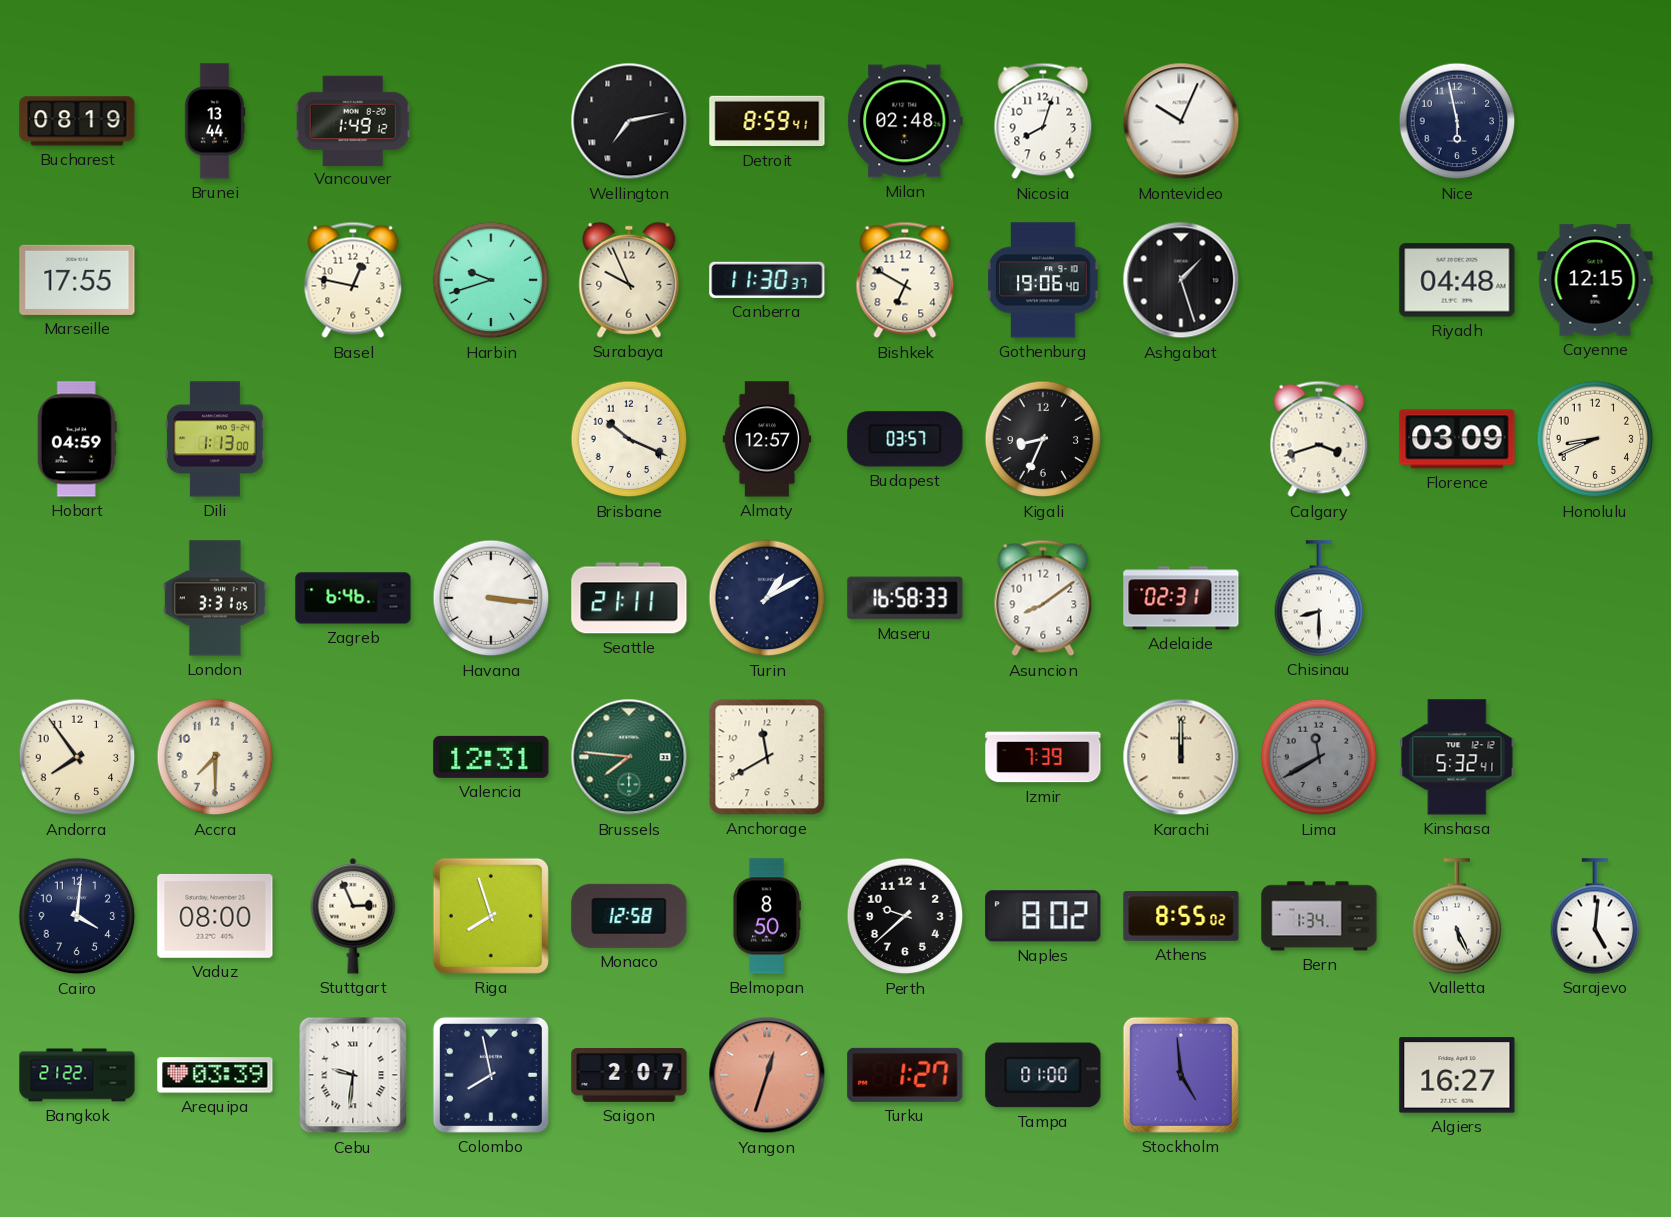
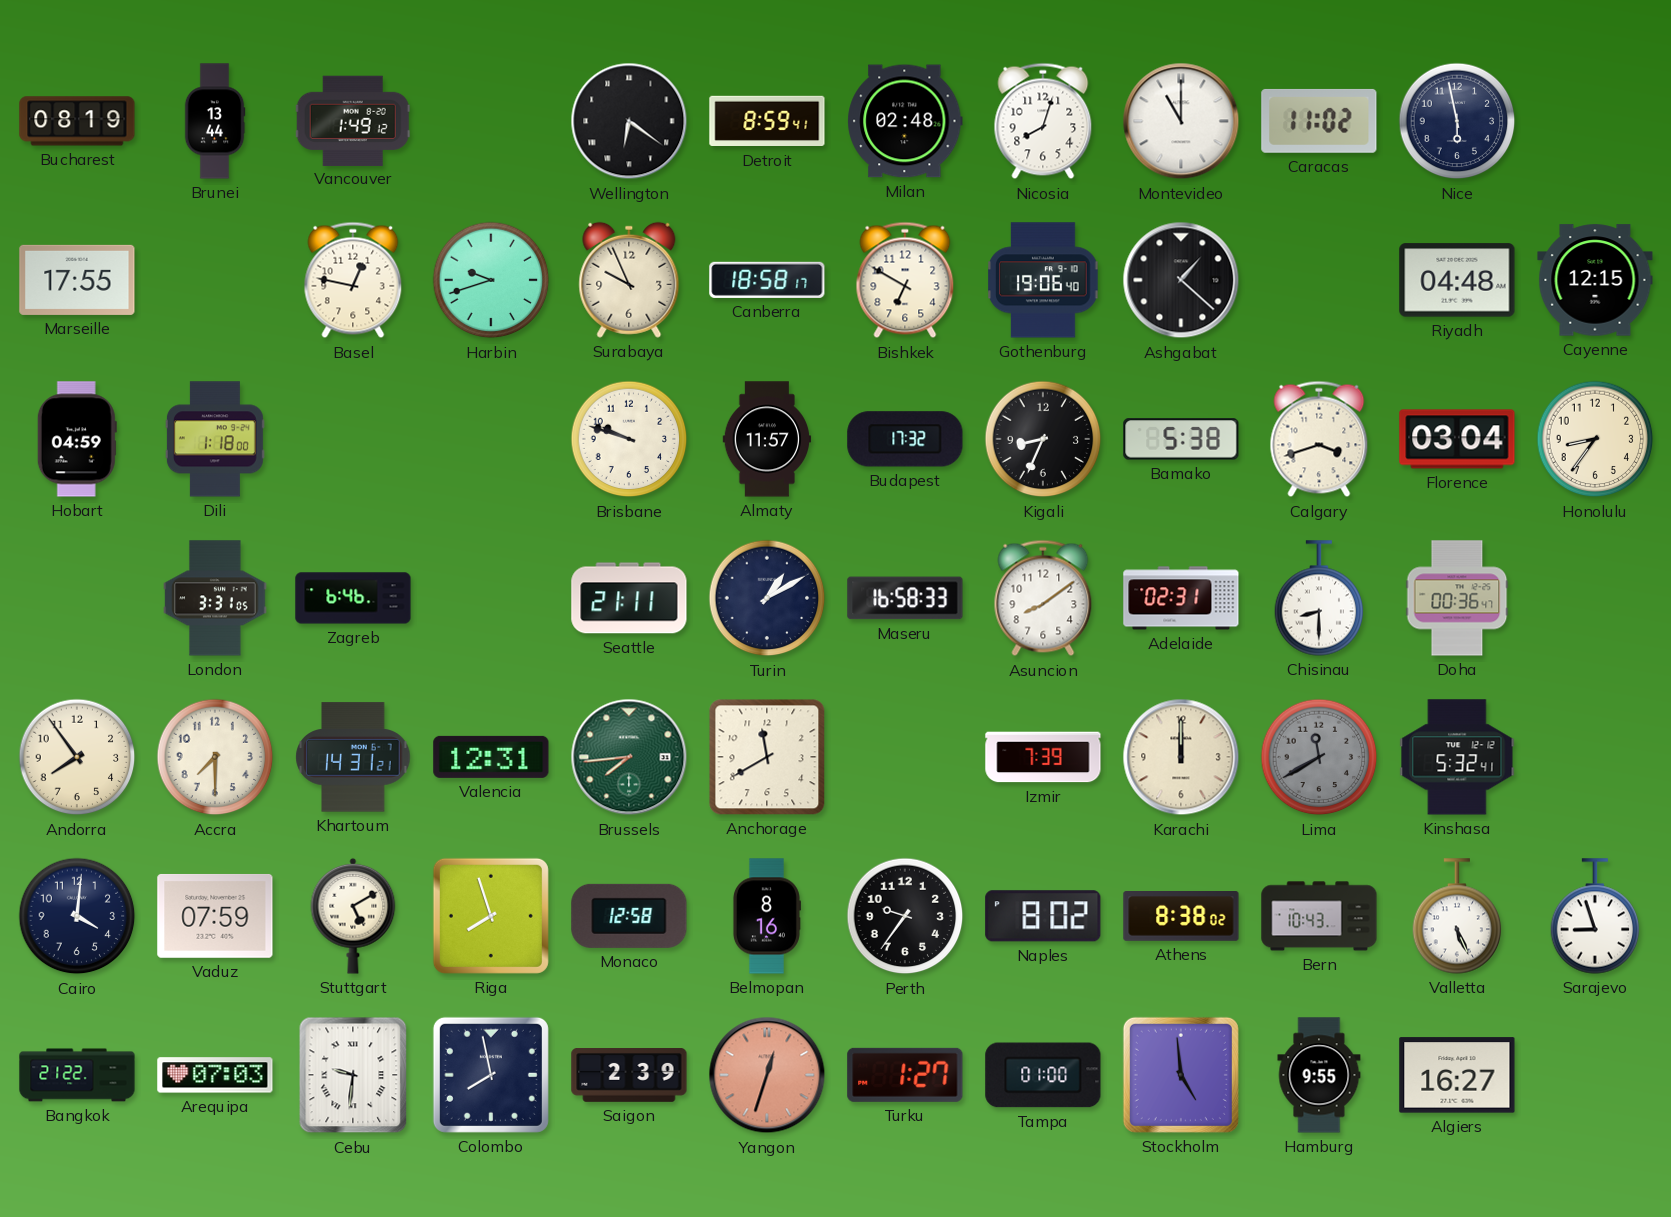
Wellington: 7:13 -> 6:21 (629, 121)
Montevideo: 10:04 -> 11:00 (1181, 121)
Caracas: none -> 11:02 (1319, 121)
Canberra: 11:30 -> 18:58 (767, 280)
Ashgabat: 1:27 -> 1:22 (1181, 280)
Dili: 1:13 -> 1:18 (215, 439)
Brisbane: 10:19 -> 9:48 (629, 439)
Almaty: 12:57 -> 11:57 (767, 439)
Budapest: 03:57 -> 17:32 (905, 439)
Bamako: none -> 5:38 (1181, 439)
Florence: 03:09 -> 03:04 (1457, 439)
Honolulu: 8:41 -> 8:36 (1595, 439)
Havana: 3:16 -> none (491, 598)
Doha: none -> 00:36 (1457, 598)
Khartoum: none -> 14:31 (353, 757)
Brussels: 7:46 -> 7:44 (629, 757)
Vaduz: 08:00 -> 07:59 (215, 916)
Stuttgart: 2:56 -> 5:10 (353, 916)
Belmopan: 8:50 -> 8:16 (766, 916)
Perth: 9:38 -> 9:36 (905, 916)
Athens: 8:55 -> 8:38 (1181, 917)
Bern: 1:34 -> 10:43 (1319, 916)
Sarajevo: 5:01 -> 8:57 (1595, 916)
Arequipa: 03:39 -> 07:03 (215, 1075)
Saigon: 2:07 -> 2:39 (629, 1076)
Hamburg: none -> 9:55 (1319, 1075)
